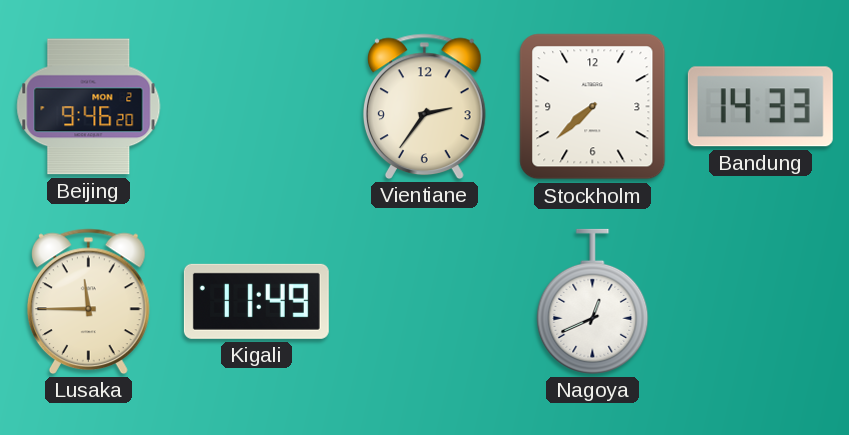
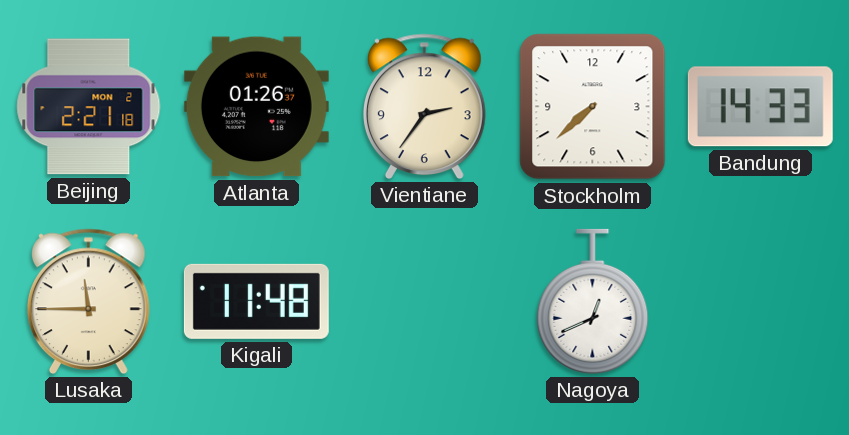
Beijing: 9:46 -> 2:21 (89, 107)
Atlanta: none -> 01:26 (256, 107)
Kigali: 11:49 -> 11:48 (256, 301)
